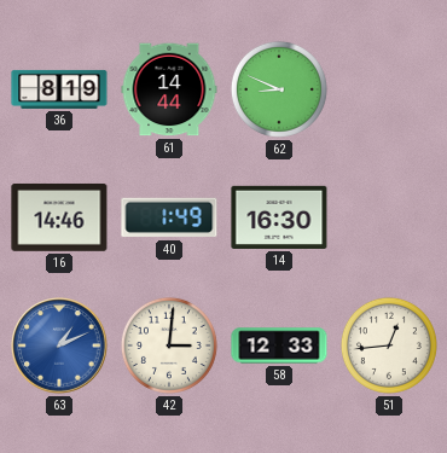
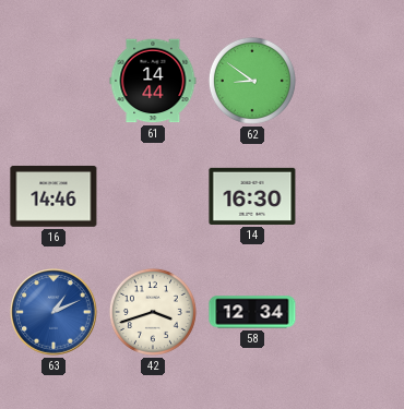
36: 8:19 -> none (59, 89)
62: 8:49 -> 8:51 (252, 81)
40: 1:49 -> none (169, 217)
42: 3:01 -> 3:42 (153, 312)
58: 12:33 -> 12:34 (252, 312)
51: 12:44 -> none (389, 345)
